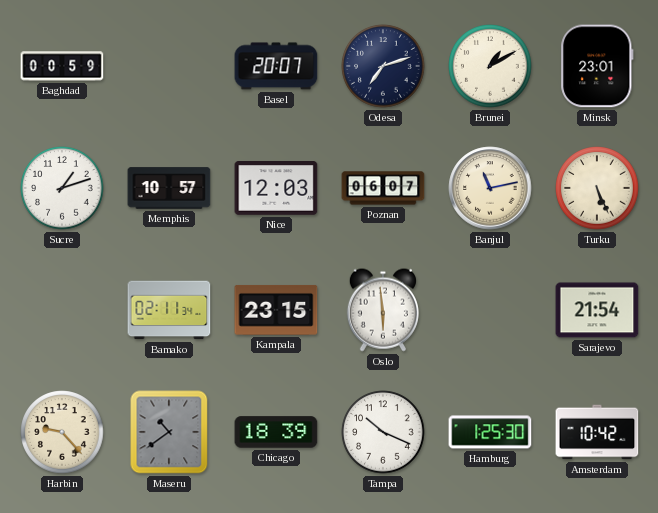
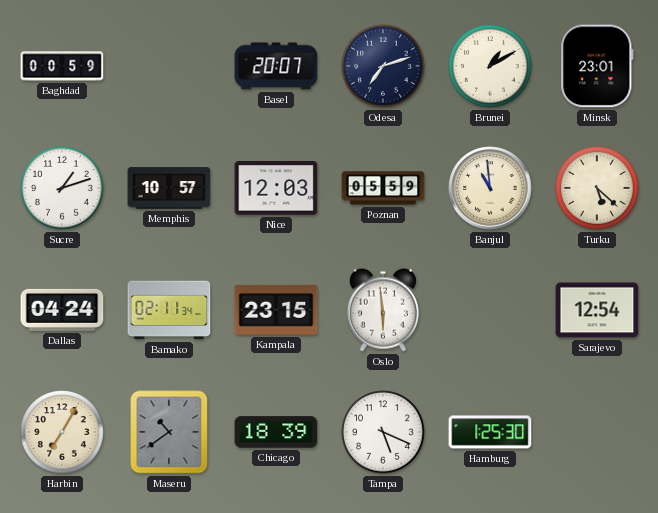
Poznan: 06:07 -> 05:59 (383, 188)
Banjul: 11:13 -> 10:59 (490, 188)
Turku: 5:26 -> 5:22 (597, 188)
Dallas: none -> 04:24 (62, 310)
Sarajevo: 21:54 -> 12:54 (597, 310)
Harbin: 9:23 -> 7:05 (62, 432)
Tampa: 10:19 -> 5:19 (383, 432)
Amsterdam: 10:42 -> none (597, 432)
